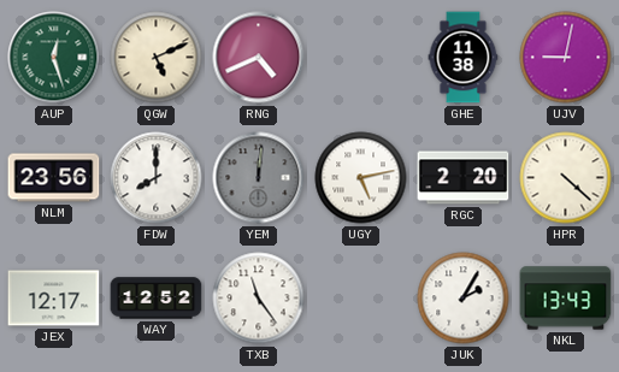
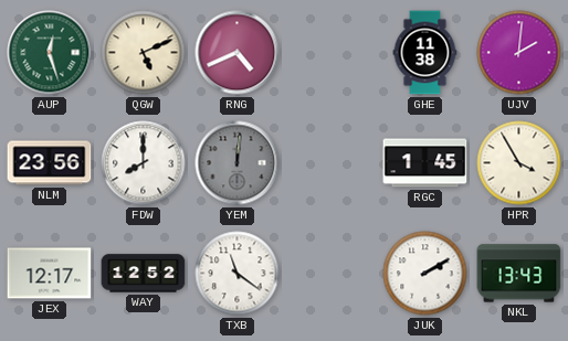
UJV: 9:02 -> 2:01 (519, 53)
UGY: 5:13 -> none (361, 178)
RGC: 2:20 -> 1:45 (425, 163)
HPR: 4:22 -> 3:55 (519, 163)
TXB: 11:24 -> 11:21 (238, 274)
JUK: 2:05 -> 2:10 (425, 274)
